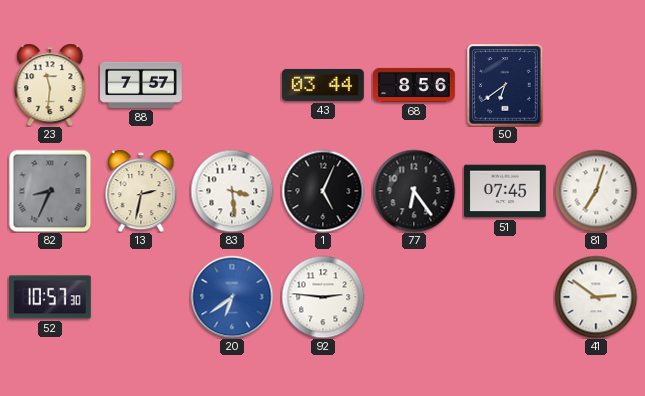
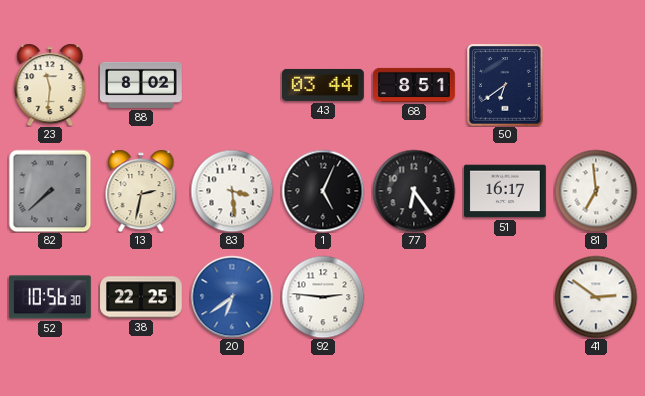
88: 7:57 -> 8:02 (142, 85)
68: 8:56 -> 8:51 (414, 85)
82: 8:34 -> 7:38 (50, 191)
51: 07:45 -> 16:17 (506, 191)
81: 7:03 -> 6:59 (596, 191)
52: 10:57 -> 10:56 (50, 297)
38: none -> 22:25 (141, 297)
